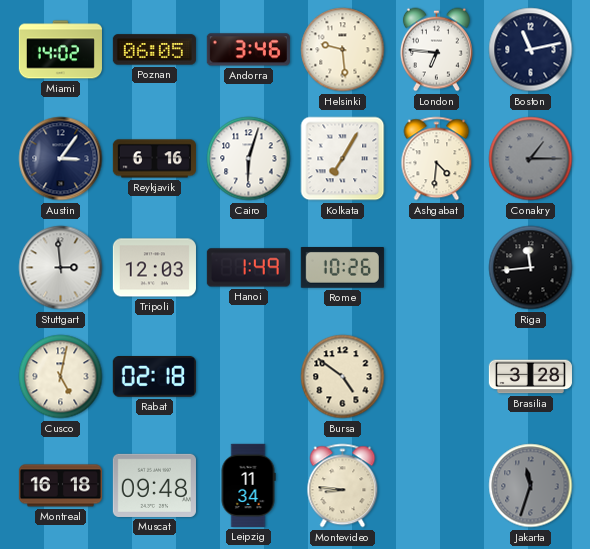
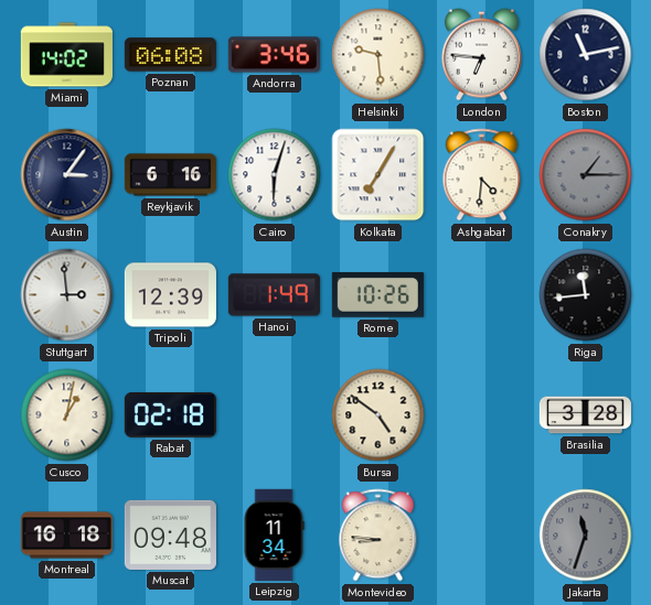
Poznan: 06:05 -> 06:08 (170, 55)
Tripoli: 12:03 -> 12:39 (170, 295)
Cusco: 5:02 -> 1:02 (67, 415)
